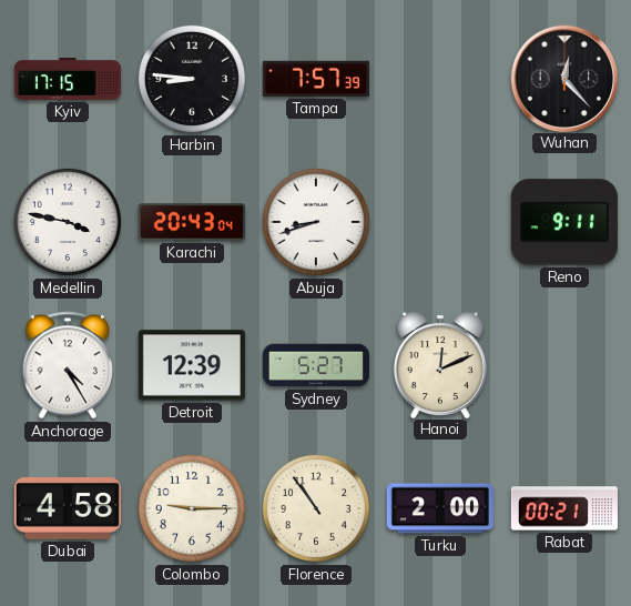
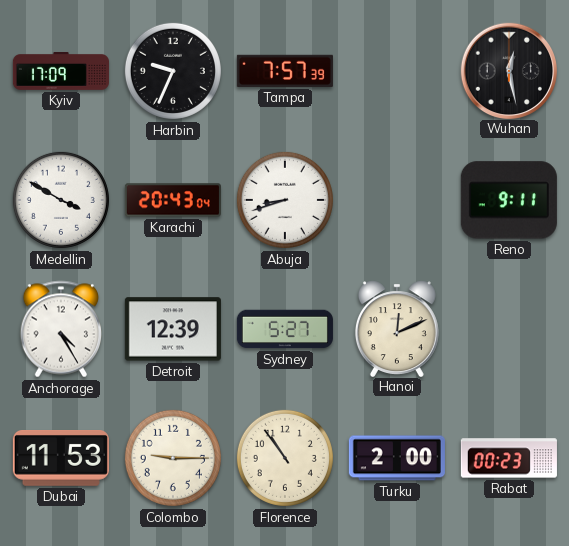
Kyiv: 17:15 -> 17:09 (61, 72)
Harbin: 8:46 -> 9:34 (173, 71)
Wuhan: 12:23 -> 12:28 (508, 70)
Medellin: 3:47 -> 3:50 (61, 200)
Dubai: 4:58 -> 11:53 (61, 459)
Rabat: 00:21 -> 00:23 (509, 458)
